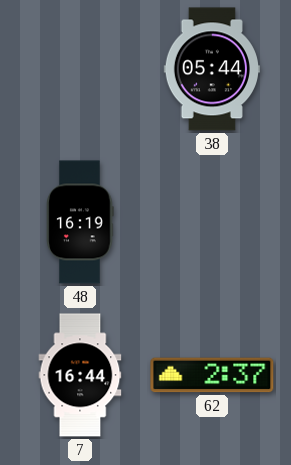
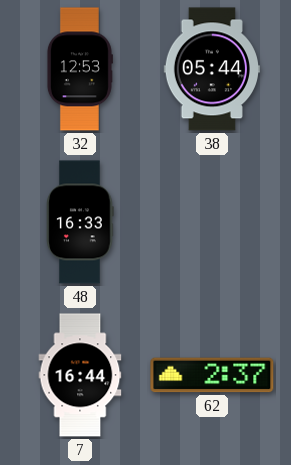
32: none -> 12:53 (79, 69)
48: 16:19 -> 16:33 (80, 222)
